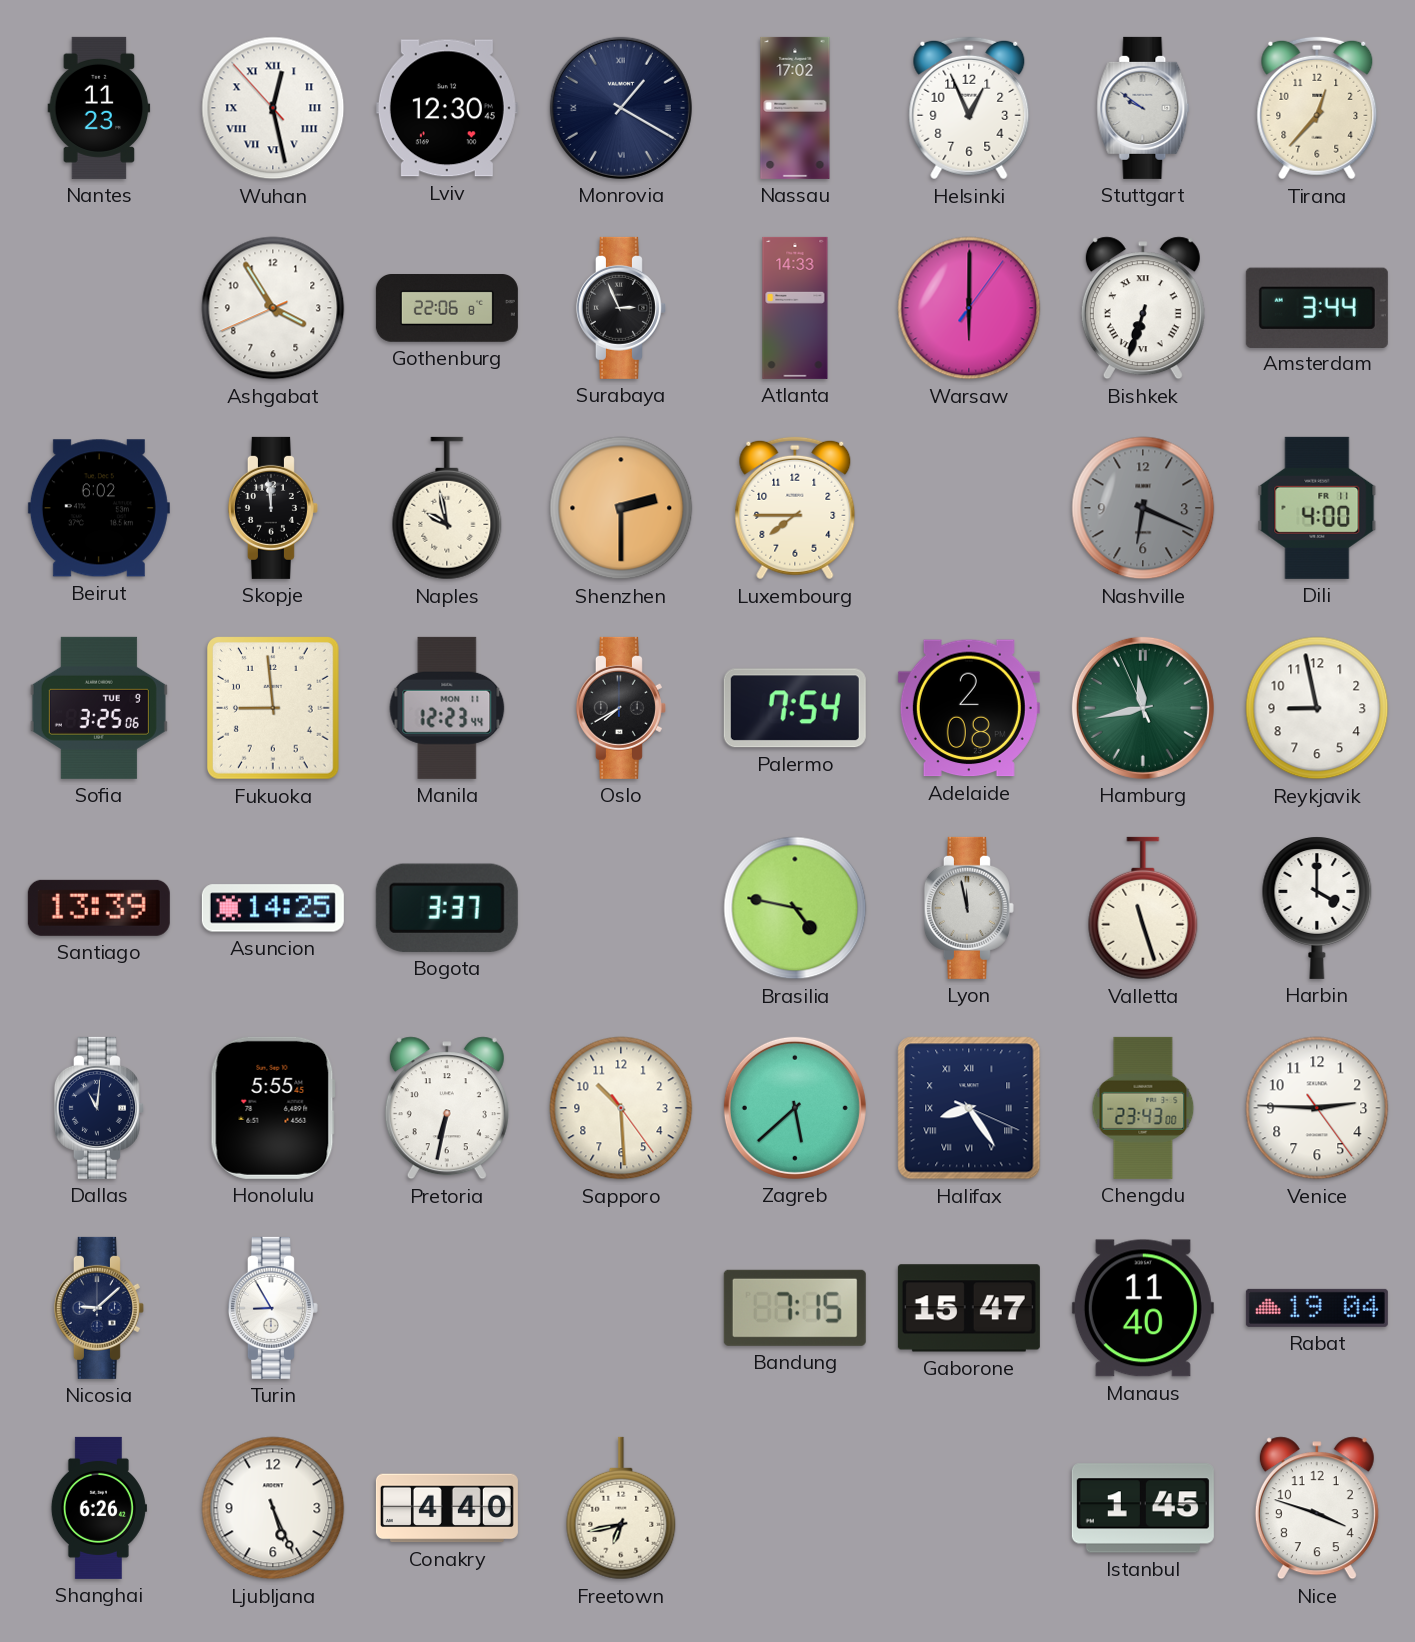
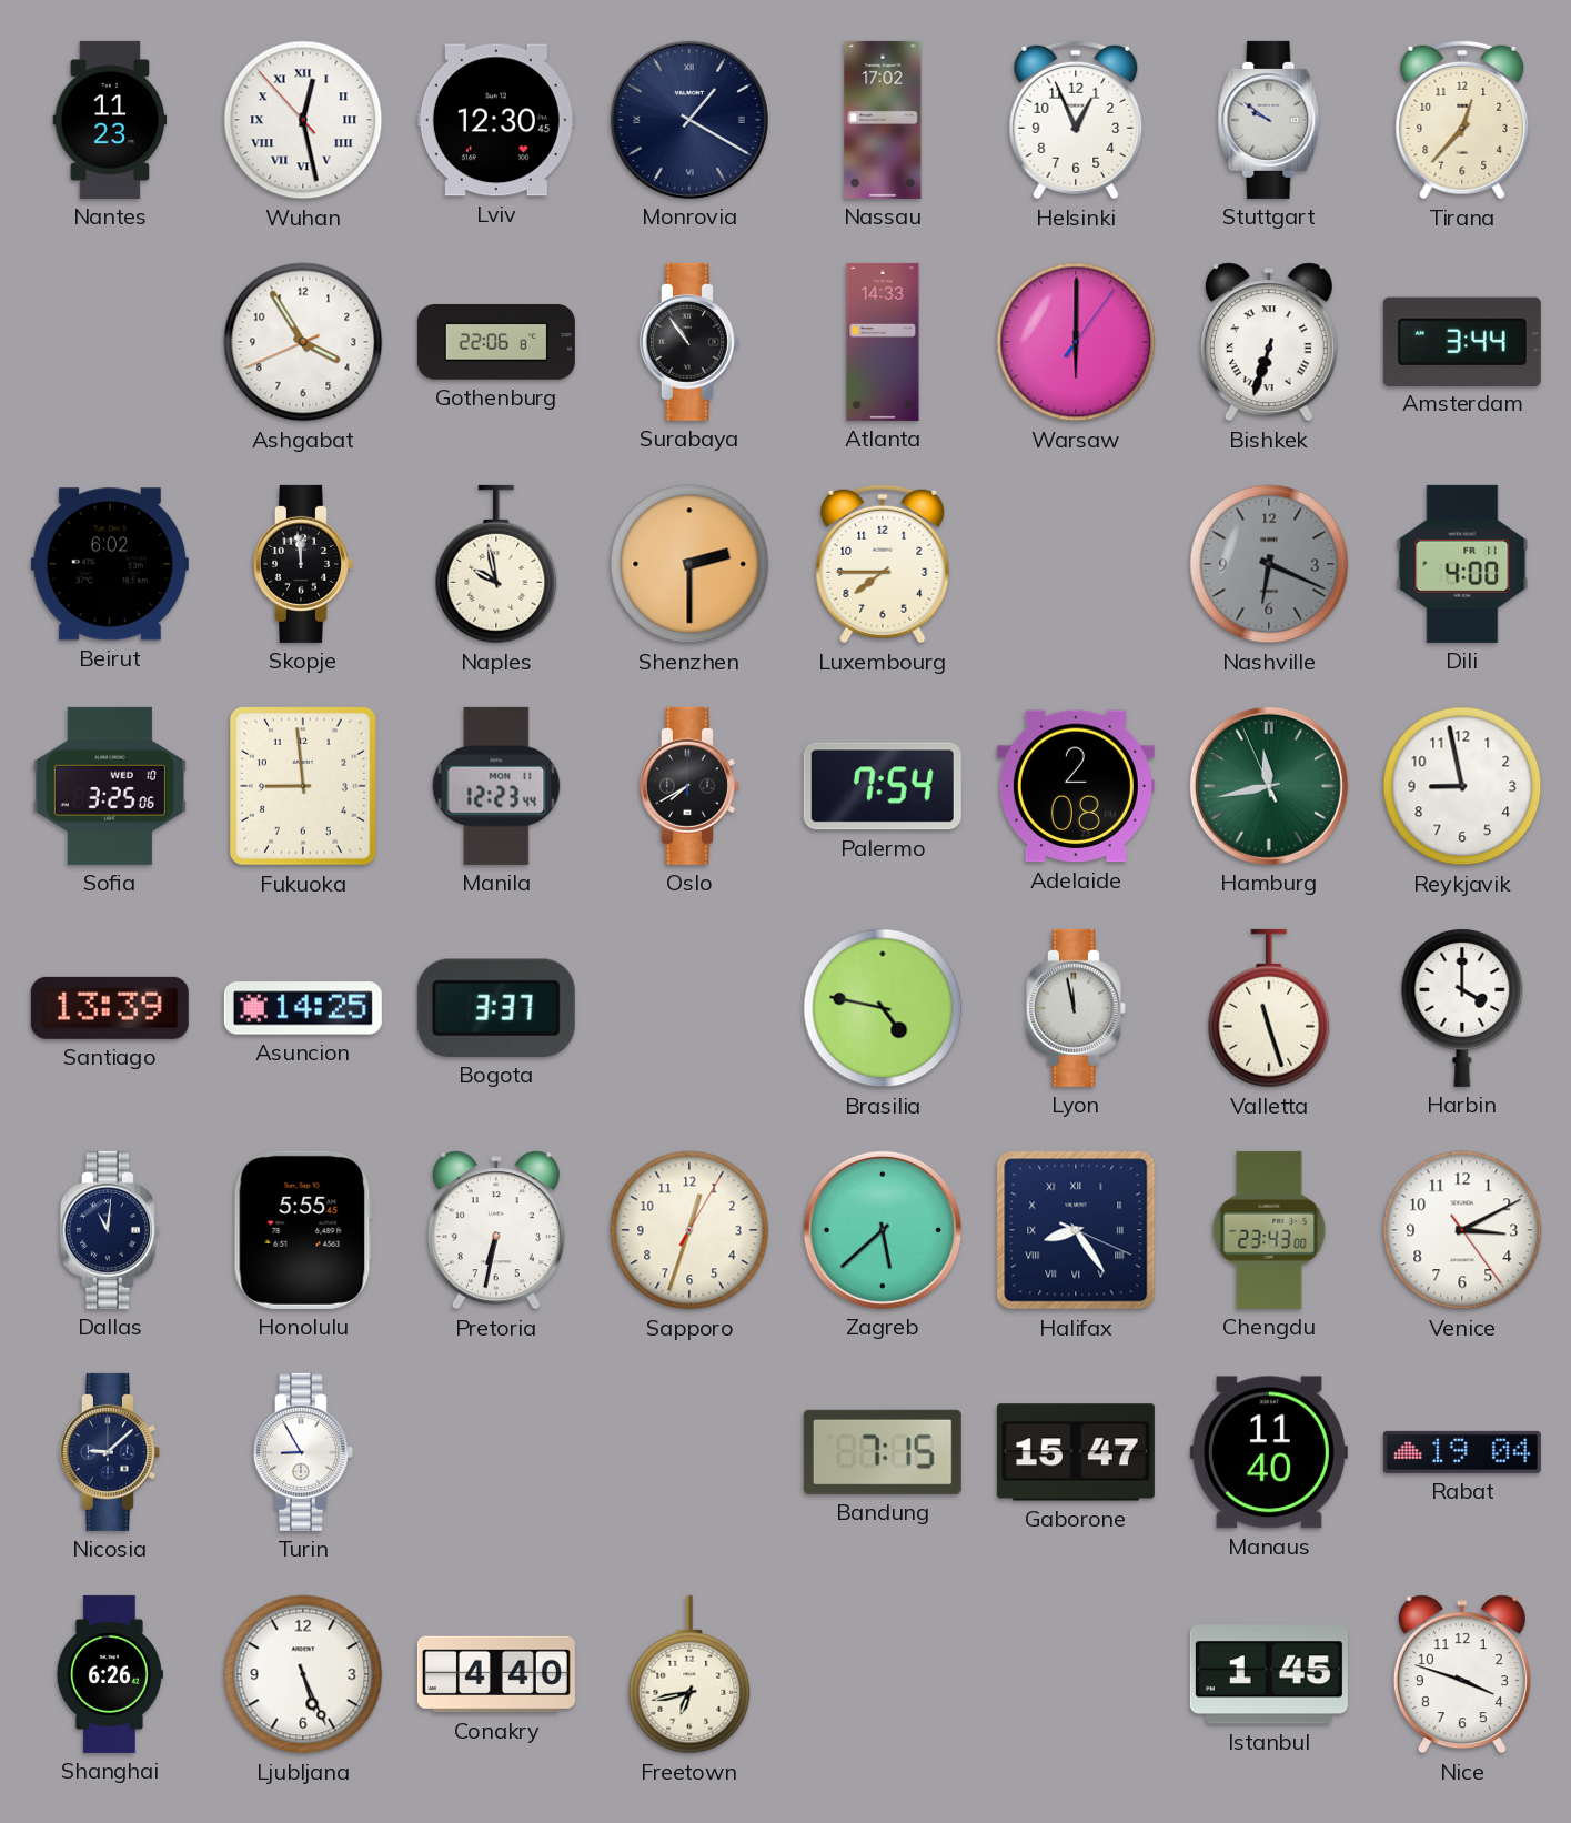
Surabaya: 2:56 -> 10:54 (689, 342)
Sofia date: TUE 9 -> WED 10 (110, 786)
Sapporo: 10:29 -> 12:33 (689, 1230)
Venice: 2:45 -> 3:10 (1462, 1230)
